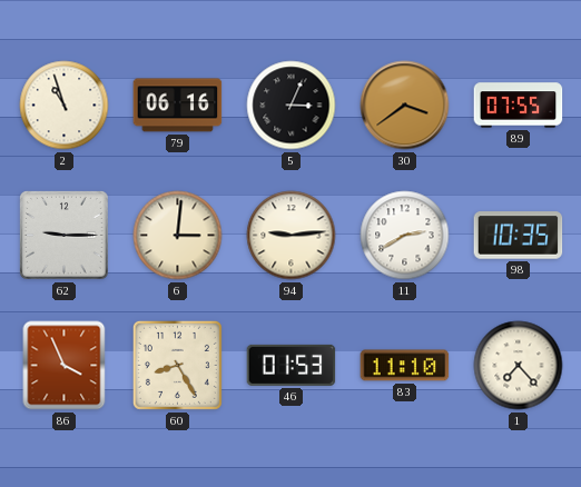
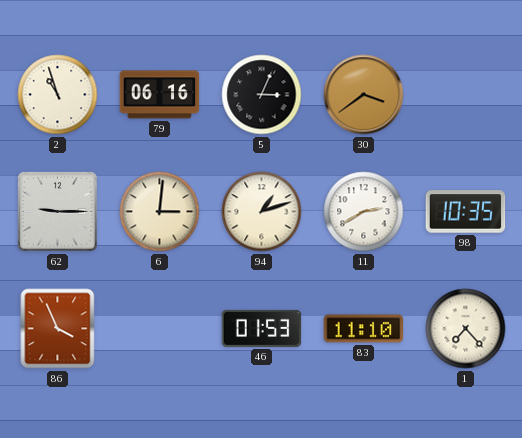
89: 07:55 -> none (519, 106)
94: 9:14 -> 1:12 (262, 212)
60: 8:25 -> none (177, 365)
